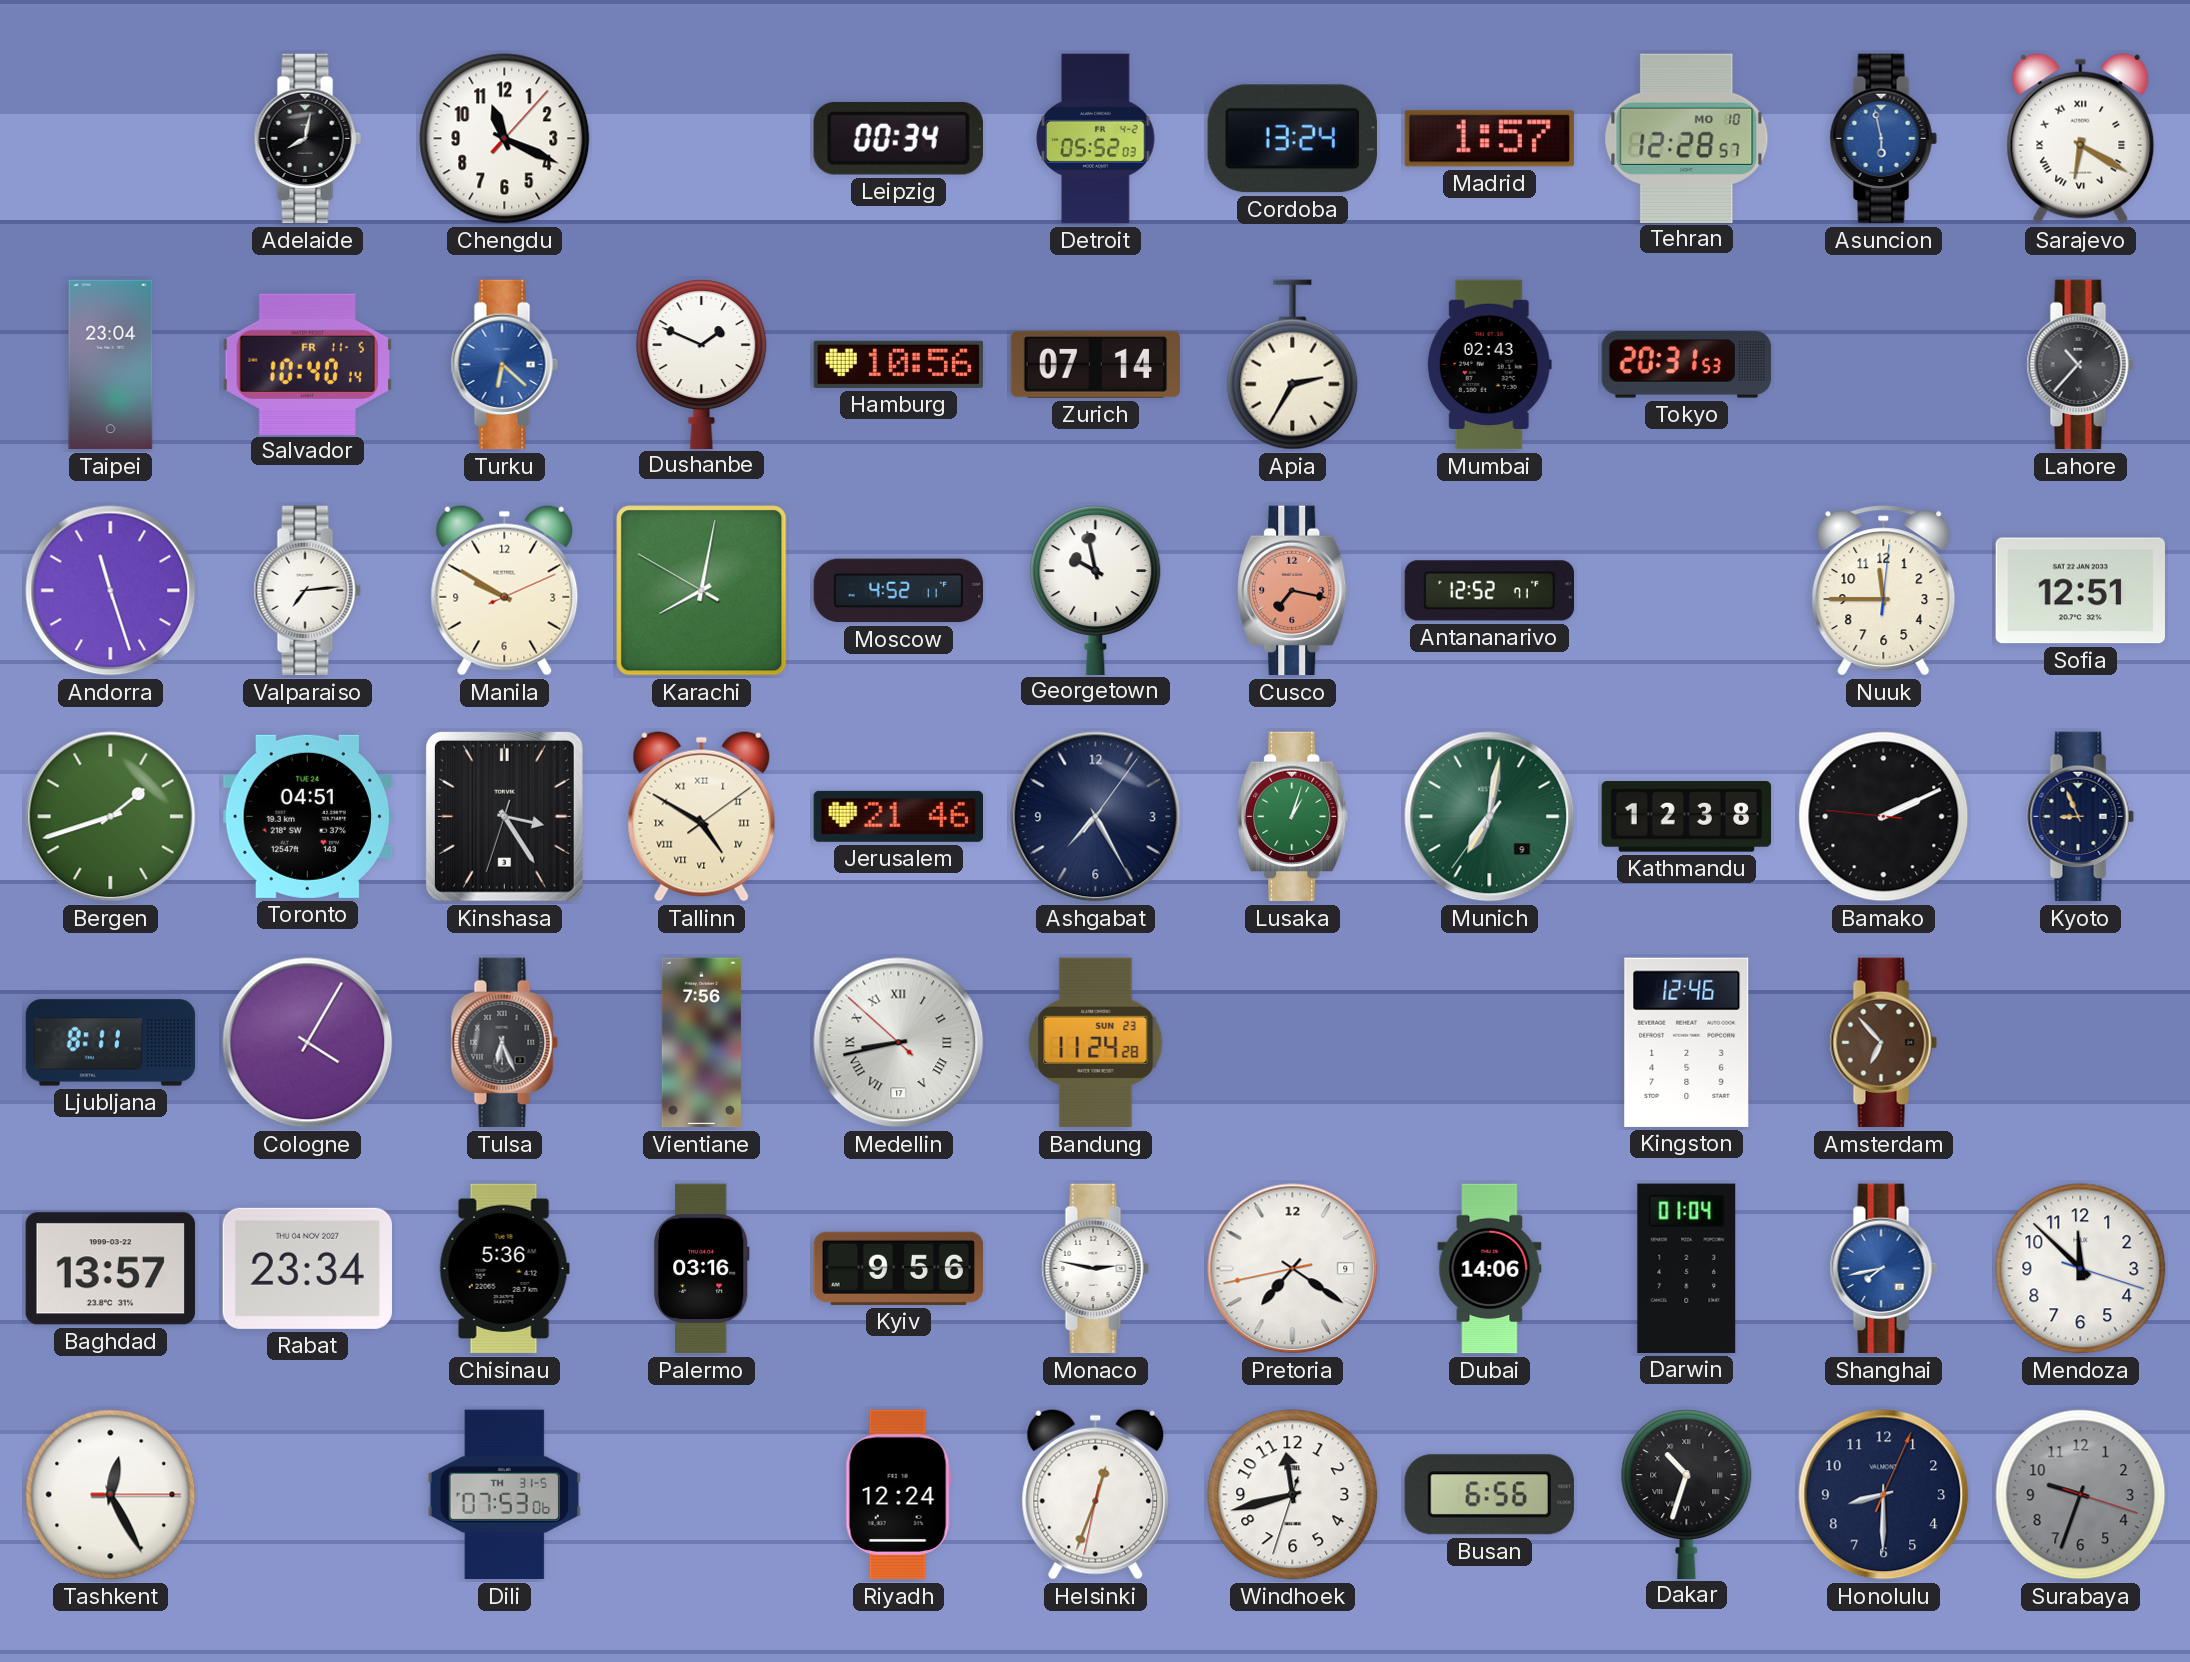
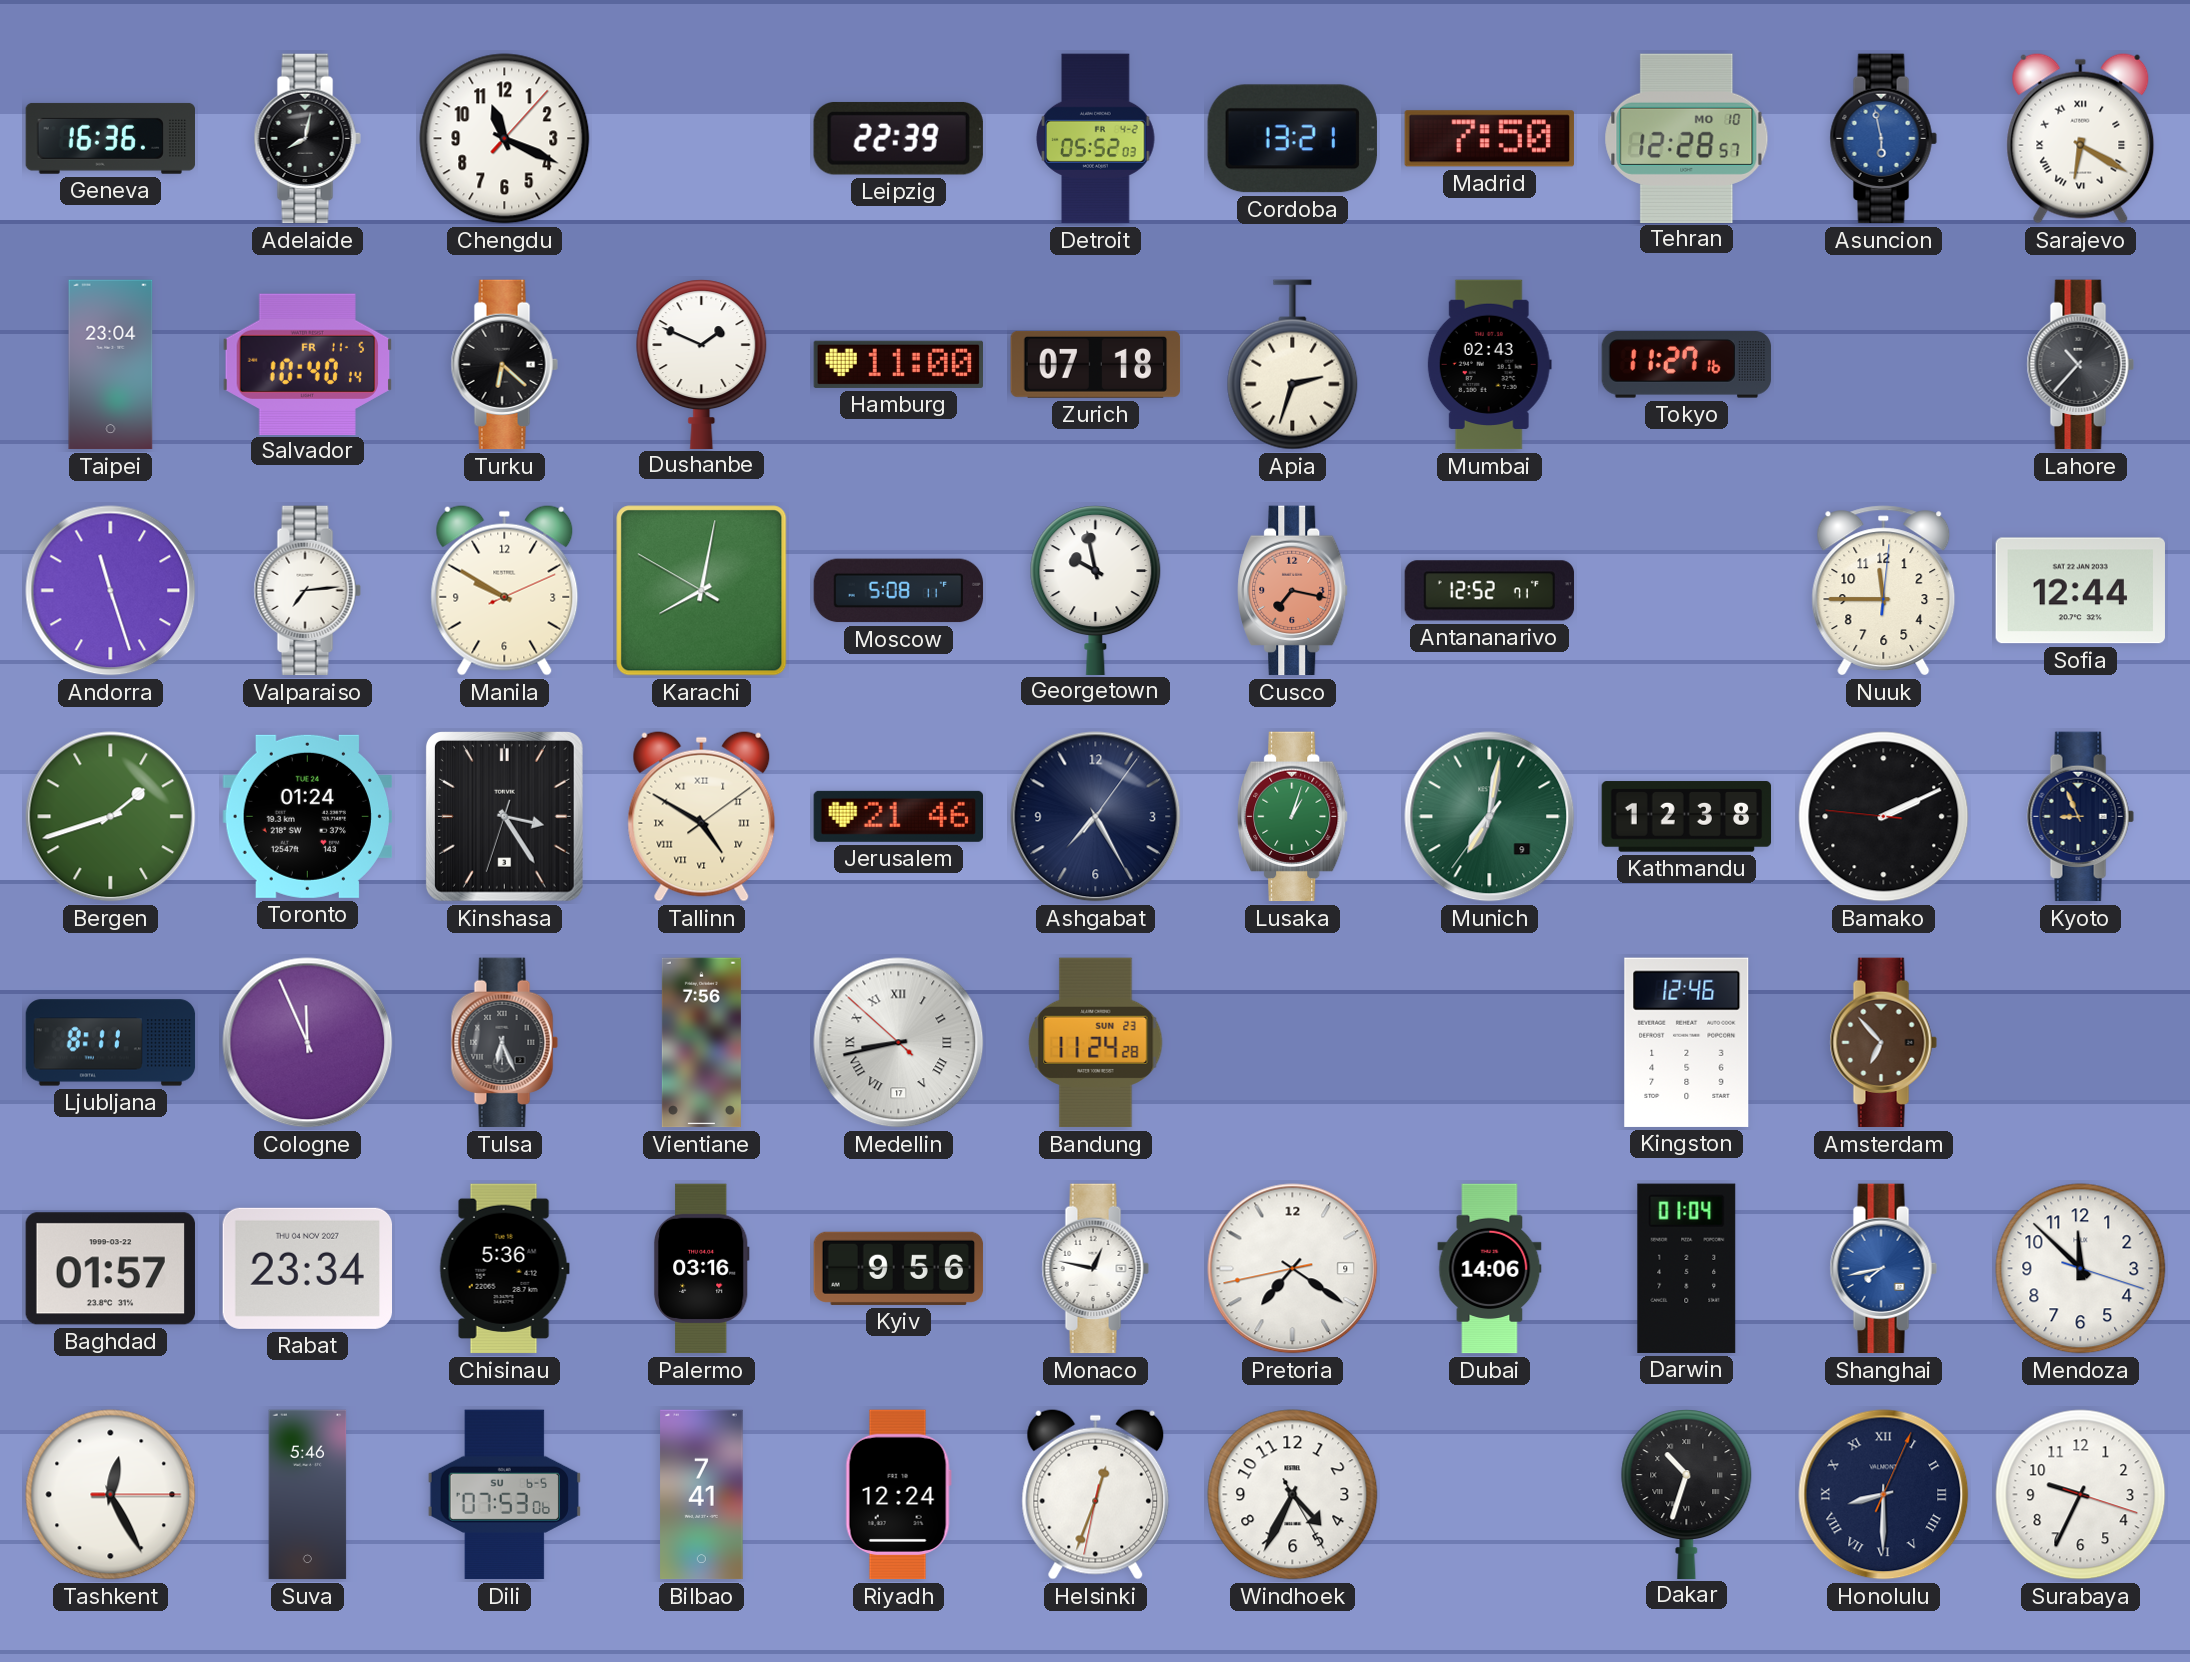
Geneva: none -> 16:36 (110, 138)
Leipzig: 00:34 -> 22:39 (898, 138)
Cordoba: 13:24 -> 13:21 (1292, 139)
Madrid: 1:57 -> 7:50 (1489, 139)
Turku dial: blue -> black (504, 365)
Hamburg: 10:56 -> 11:00 (899, 364)
Zurich: 07:14 -> 07:18 (1096, 364)
Apia: 2:35 -> 2:33 (1293, 365)
Tokyo: 20:31 -> 11:27 (1687, 365)
Moscow: 4:52 -> 5:08 (899, 591)
Sofia: 12:51 -> 12:44 (2080, 591)
Toronto: 04:51 -> 01:24 (307, 816)
Cologne: 4:05 -> 11:56 (308, 1043)
Baghdad: 13:57 -> 01:57 (110, 1269)
Monaco: 2:47 -> 12:47 (1095, 1269)
Suva: none -> 5:46 (308, 1495)
Dili date: TH 31-5 -> SU 6-5 (504, 1495)
Bilbao: none -> 7:41 (702, 1495)
Windhoek: 11:42 -> 4:34 (1293, 1495)
Busan: 6:56 -> none (1489, 1495)
Honolulu numerals: Arabic -> Roman (1884, 1495)
Surabaya: 9:33 -> 9:34 (2081, 1495)
Surabaya dial: grey -> white (2081, 1495)
